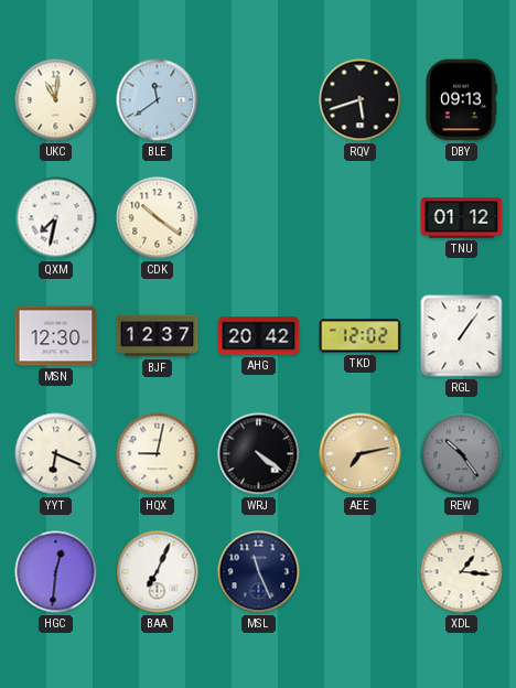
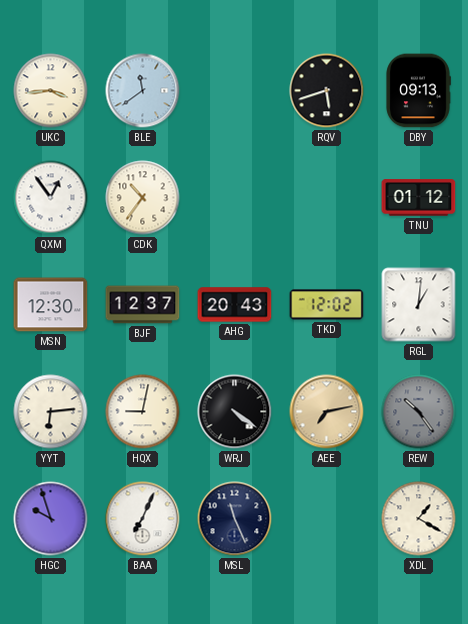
UKC: 11:01 -> 3:44 (51, 91)
QXM: 7:32 -> 12:54 (51, 198)
CDK: 10:21 -> 10:36 (143, 198)
AHG: 20:42 -> 20:43 (235, 305)
RGL: 1:06 -> 1:01 (419, 305)
YYT: 6:19 -> 6:14 (51, 412)
HGC: 12:31 -> 9:57 (51, 519)
XDL: 1:16 -> 1:20 (419, 519)
